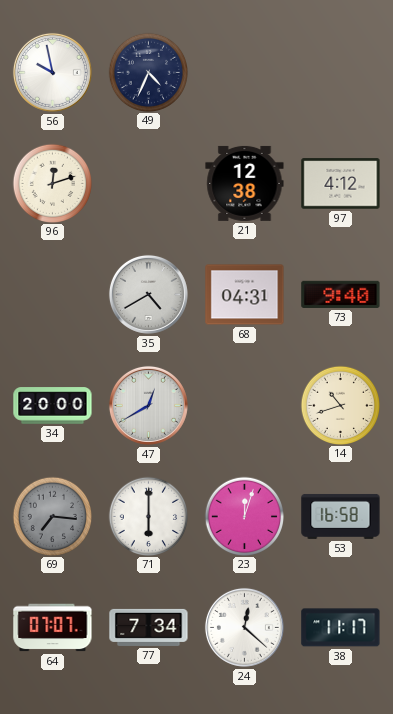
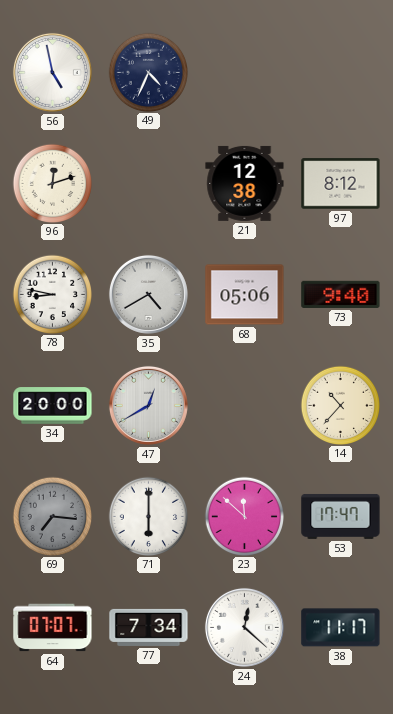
56: 9:58 -> 4:58 (52, 72)
97: 4:12 -> 8:12 (341, 184)
78: none -> 8:47 (52, 294)
68: 04:31 -> 05:06 (245, 295)
14: 10:42 -> 10:37 (340, 405)
23: 12:03 -> 11:52 (244, 516)
53: 16:58 -> 17:47 (341, 516)
